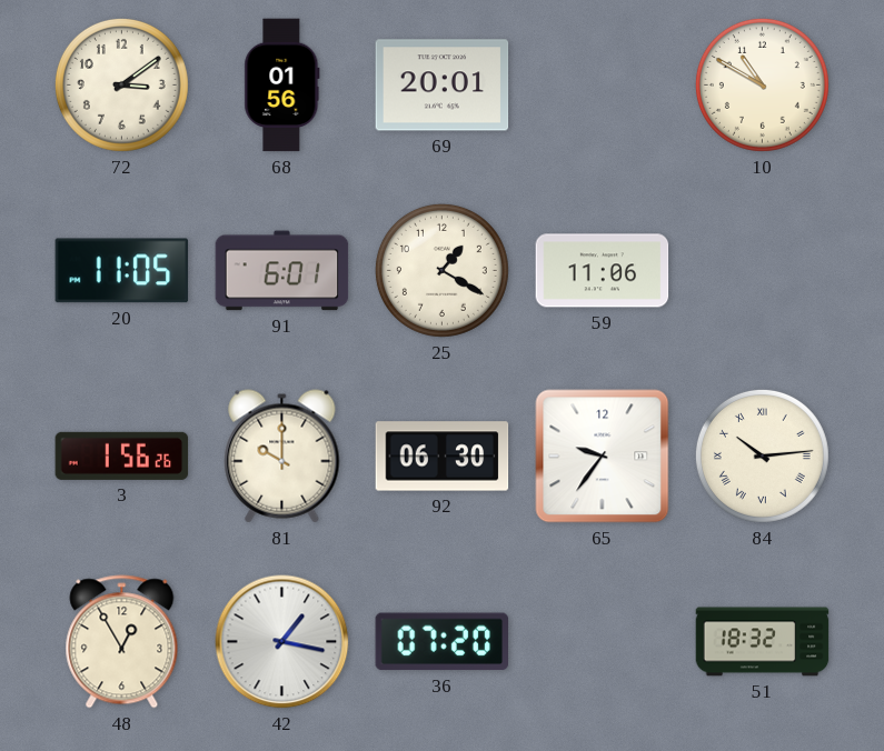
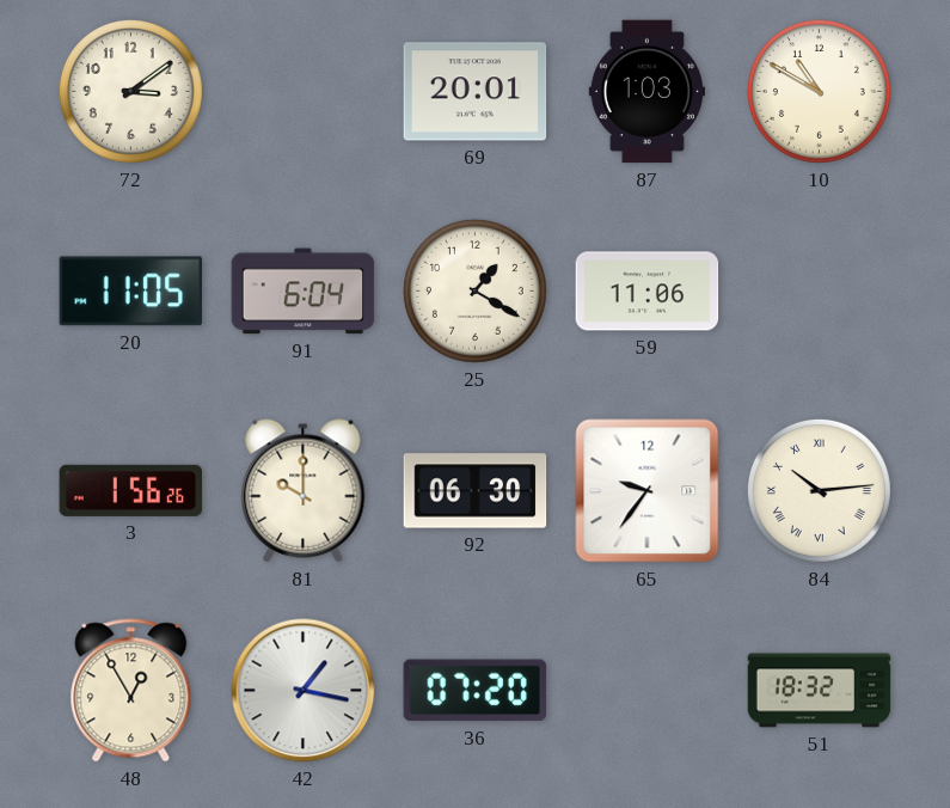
68: 01:56 -> none (282, 86)
87: none -> 1:03 (646, 92)
91: 6:01 -> 6:04 (304, 292)
